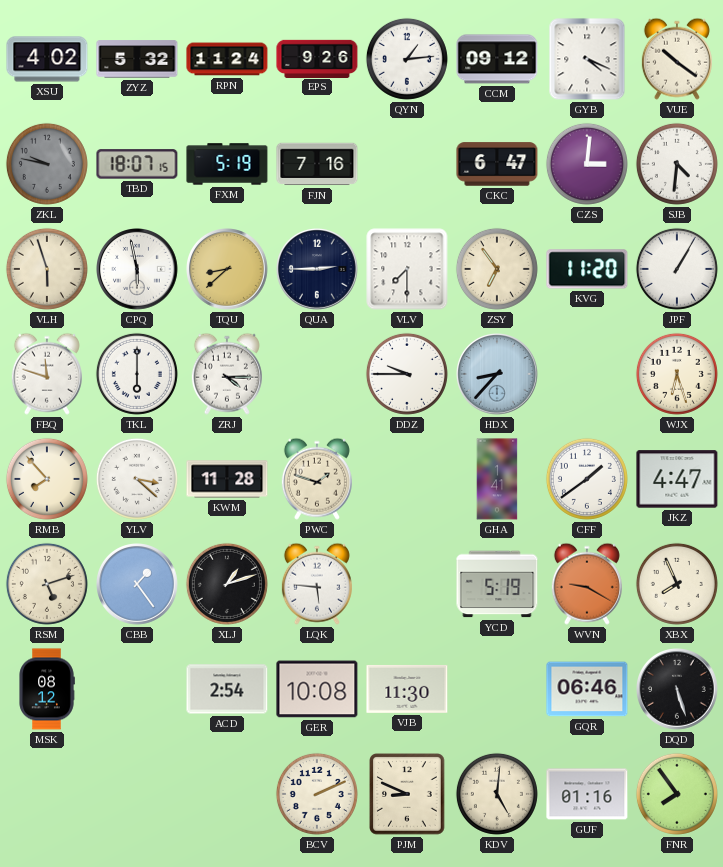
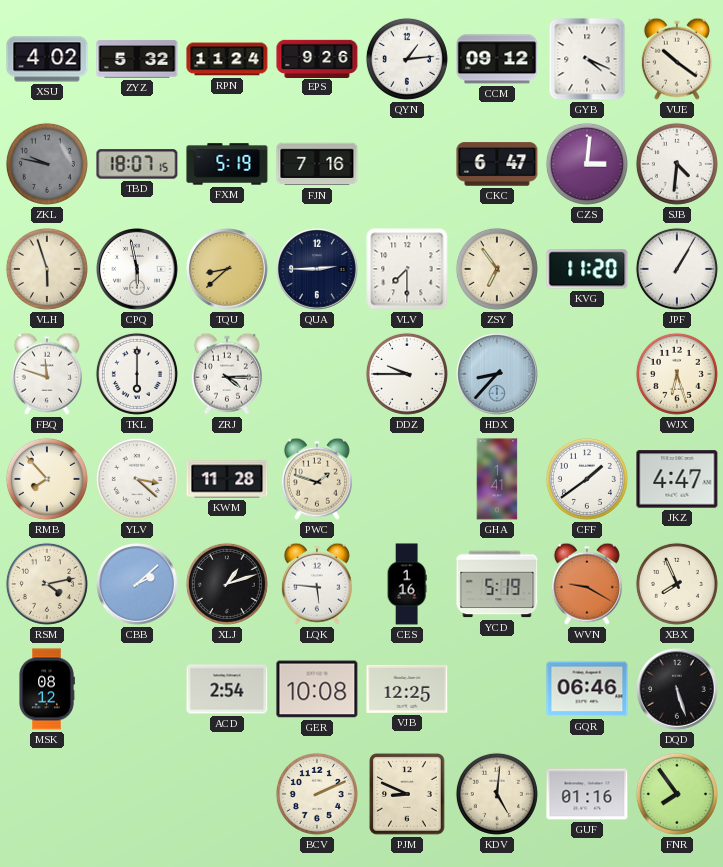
RSM: 5:12 -> 4:13 (47, 584)
CBB: 1:24 -> 2:08 (138, 585)
CES: none -> 1:16 (407, 584)
VJB: 11:30 -> 12:25 (407, 689)
